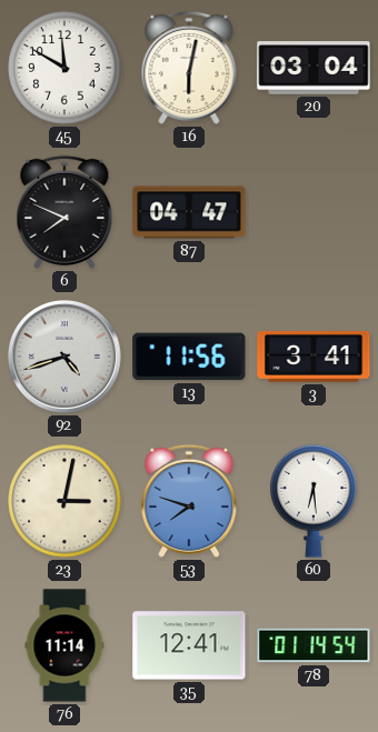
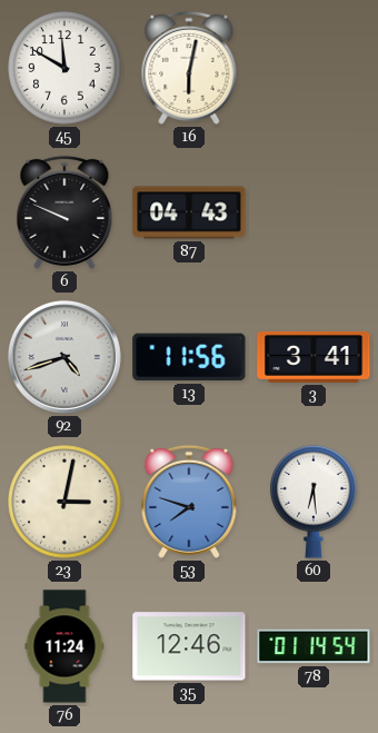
20: 03:04 -> none (314, 68)
6: 7:49 -> 9:49 (64, 212)
87: 04:47 -> 04:43 (189, 212)
76: 11:14 -> 11:24 (64, 646)
35: 12:41 -> 12:46 (189, 646)
